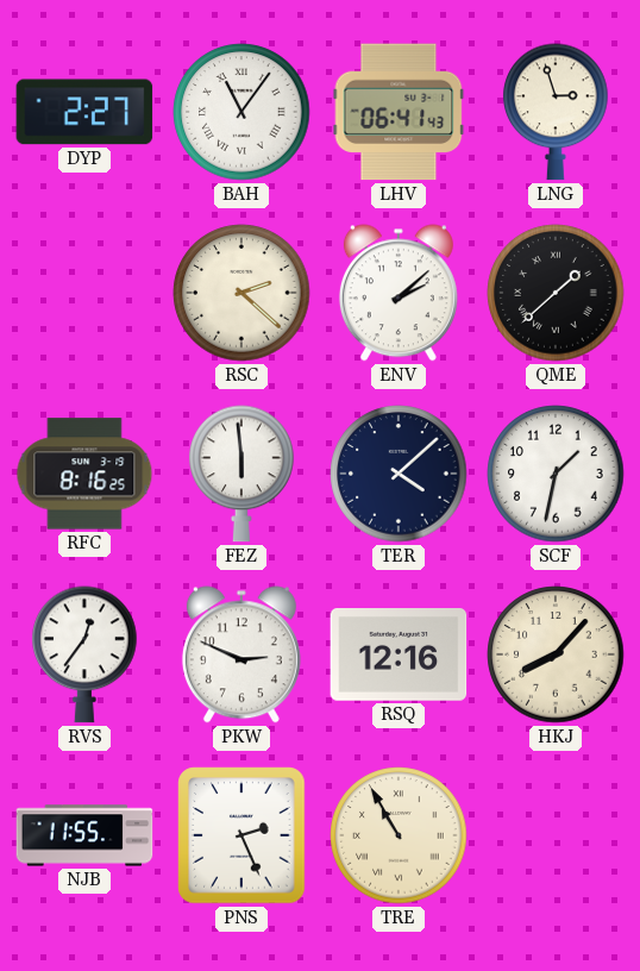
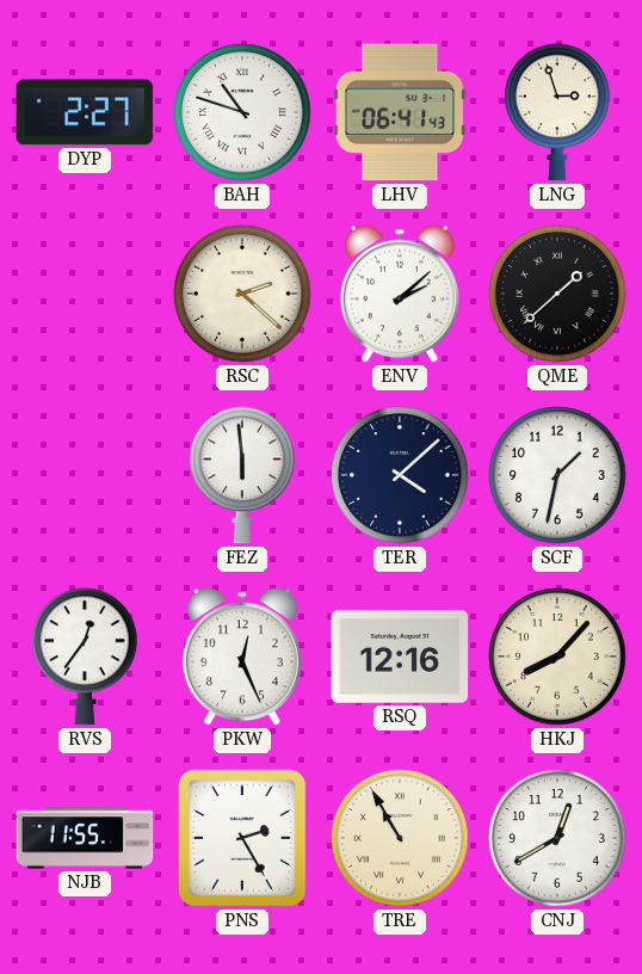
BAH: 11:06 -> 10:48 (242, 112)
RFC: 8:16 -> none (84, 474)
PKW: 2:49 -> 12:26 (242, 656)
PNS: 2:26 -> 2:25 (242, 838)
CNJ: none -> 12:40 (557, 838)
